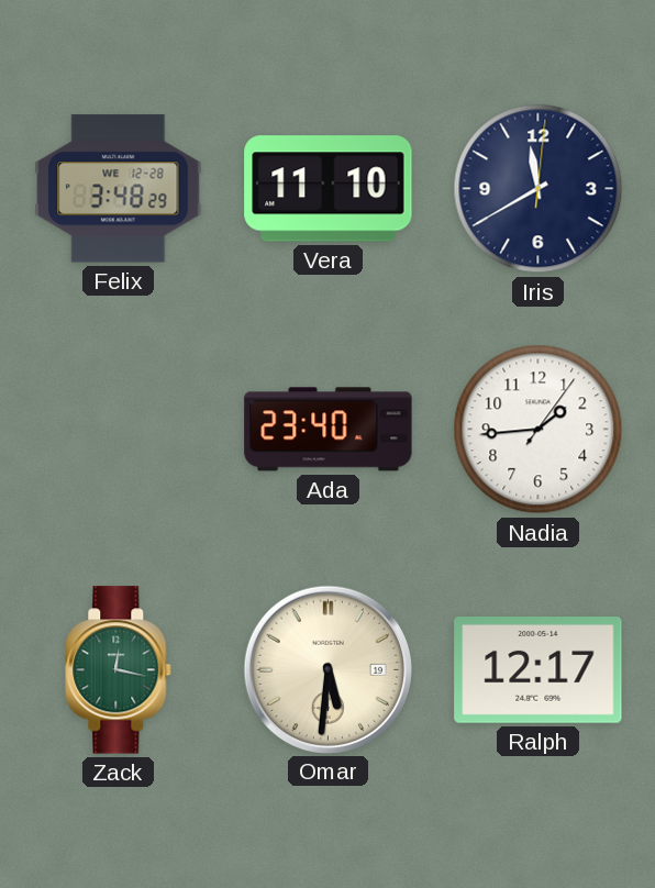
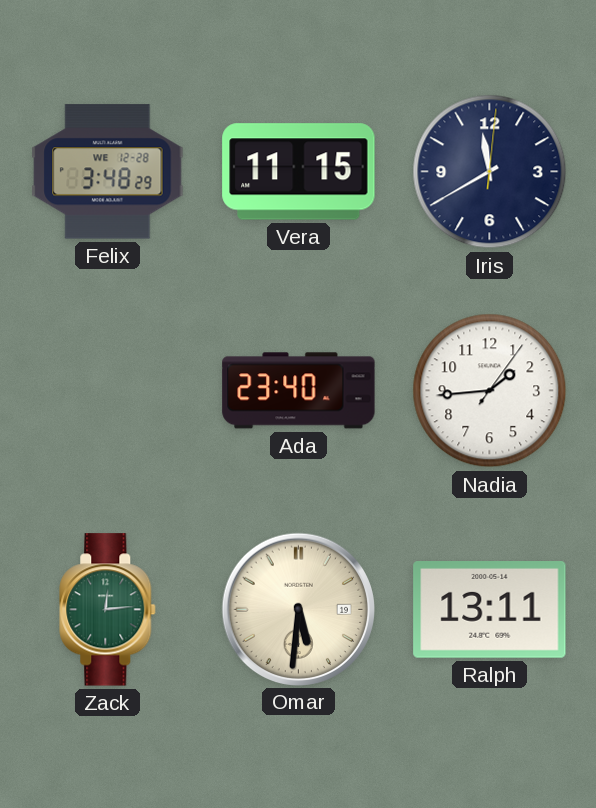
Vera: 11:10 -> 11:15 (299, 172)
Zack: 12:17 -> 12:14 (108, 610)
Ralph: 12:17 -> 13:11 (490, 610)
